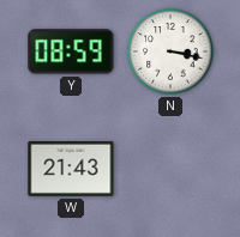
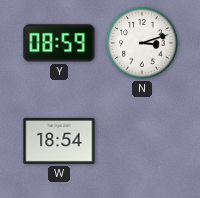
N: 3:17 -> 3:12 (142, 43)
W: 21:43 -> 18:54 (59, 141)
